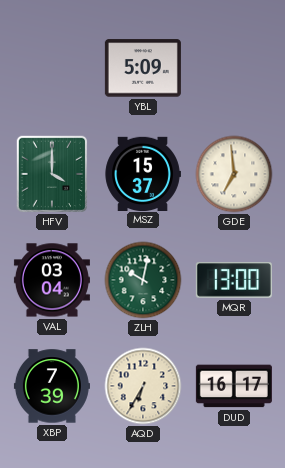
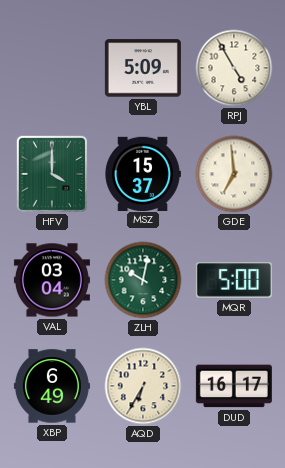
RPJ: none -> 4:55 (234, 68)
MQR: 13:00 -> 5:00 (234, 280)
XBP: 7:39 -> 6:49 (52, 386)
